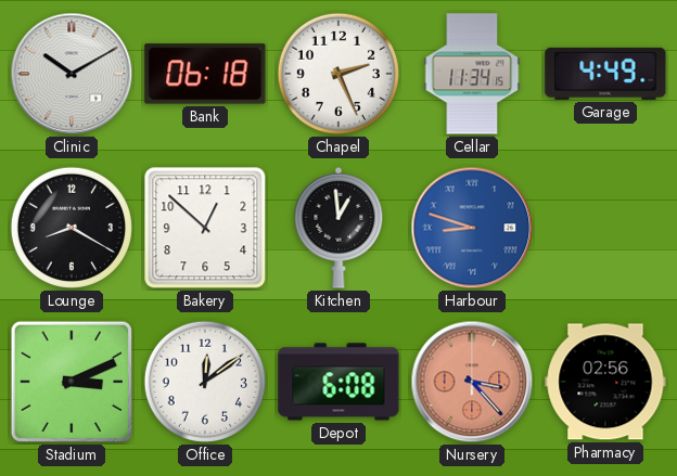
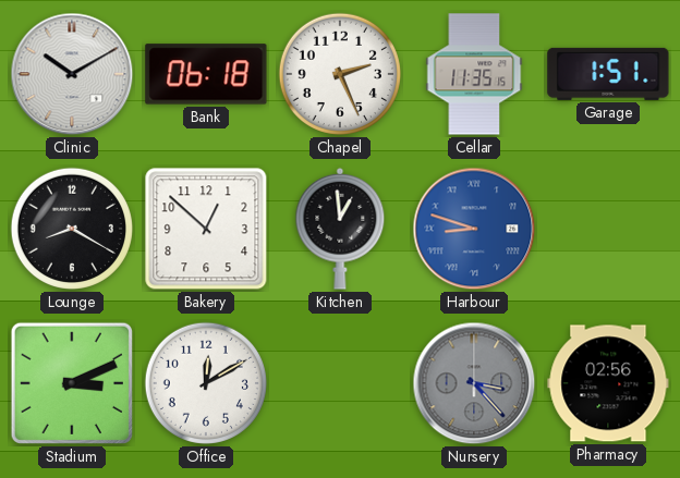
Cellar: 11:34 -> 11:35 (474, 74)
Garage: 4:49 -> 1:51 (608, 74)
Office: 12:09 -> 12:10 (206, 383)
Depot: 6:08 -> none (338, 382)
Nursery dial: salmon -> grey (474, 383)
